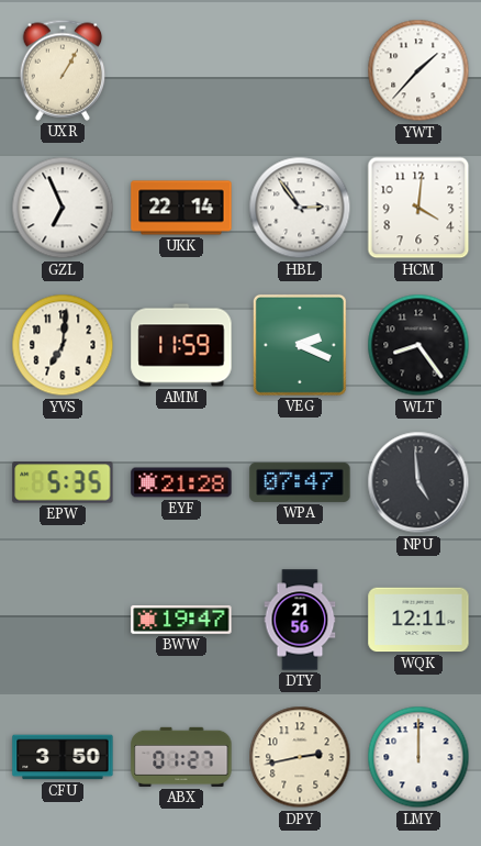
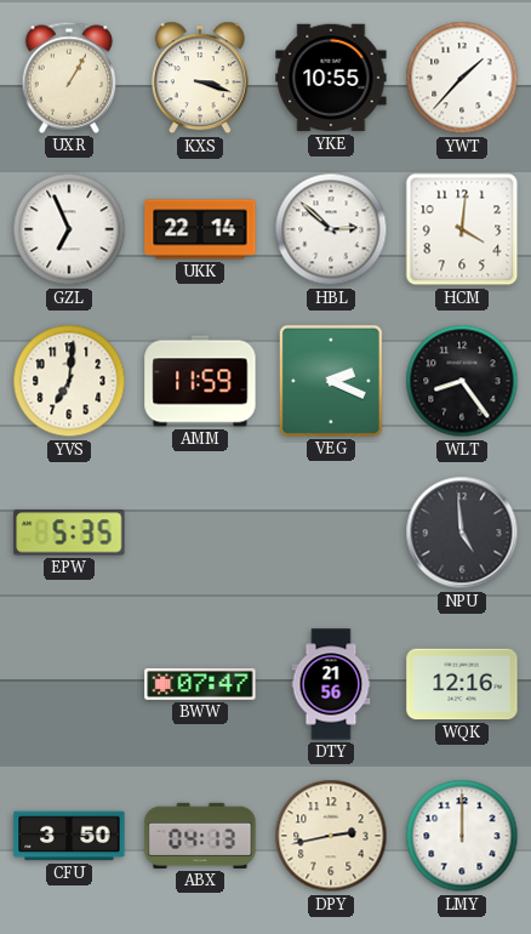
KXS: none -> 3:18 (200, 78)
YKE: none -> 10:55 (331, 78)
HBL: 2:54 -> 2:52 (331, 229)
EYF: 21:28 -> none (181, 482)
WPA: 07:47 -> none (300, 482)
BWW: 19:47 -> 07:47 (200, 684)
WQK: 12:11 -> 12:16 (462, 684)
ABX: 01:27 -> 04:13 (200, 836)
